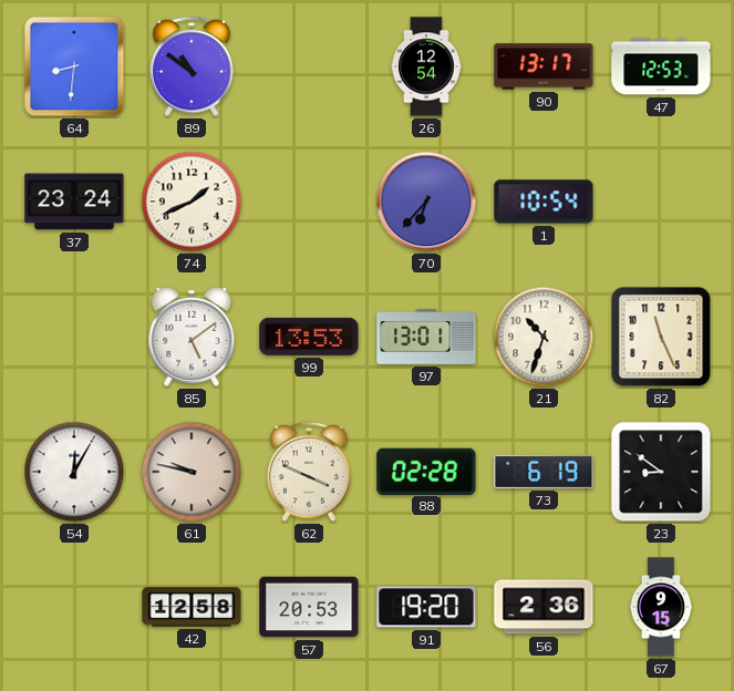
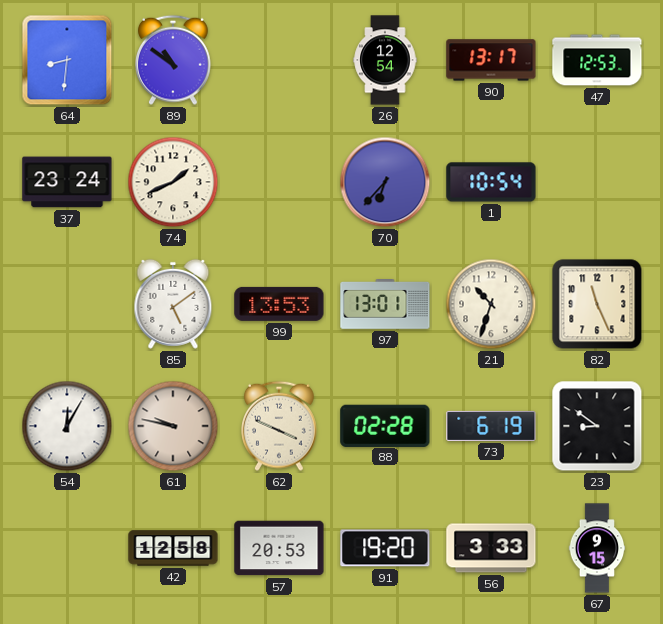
56: 2:36 -> 3:33 (491, 548)
